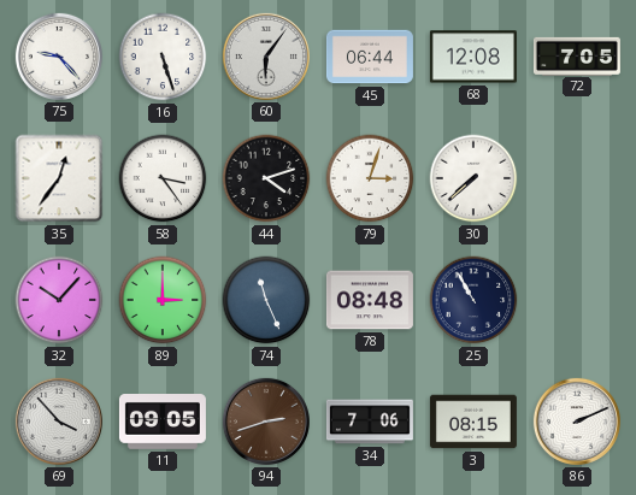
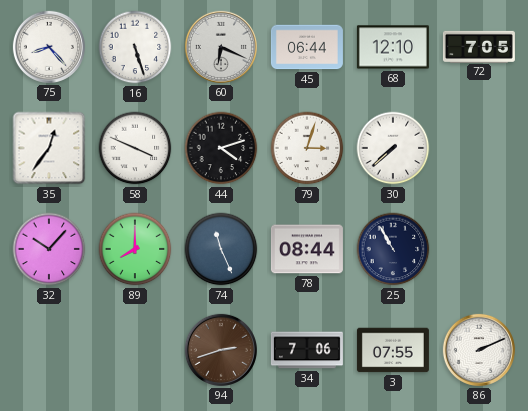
75: 9:23 -> 8:23 (49, 47)
60: 6:06 -> 6:19 (221, 47)
68: 12:08 -> 12:10 (393, 47)
58: 3:24 -> 3:49 (135, 148)
89: 3:00 -> 8:00 (135, 249)
78: 08:48 -> 08:44 (307, 249)
69: 3:53 -> none (59, 422)
11: 09:05 -> none (163, 423)
3: 08:15 -> 07:55 (393, 350)
